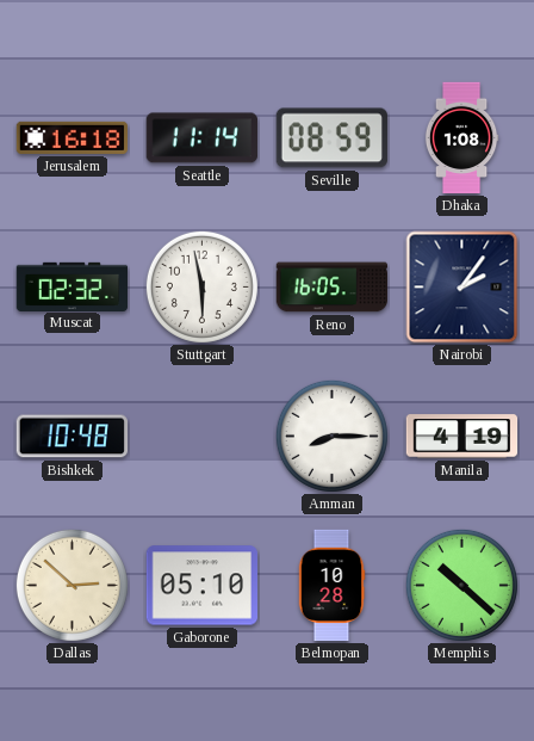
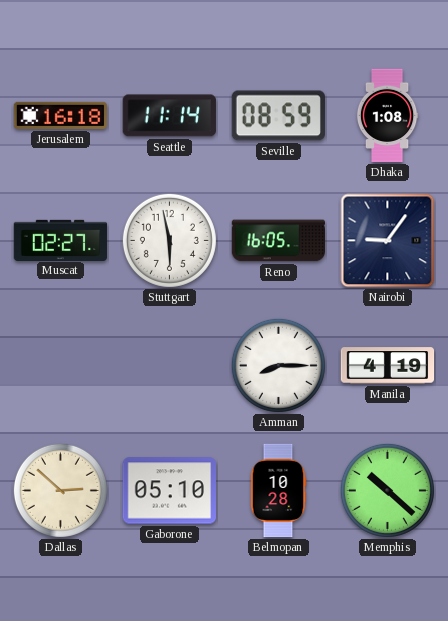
Muscat: 02:32 -> 02:27 (61, 240)
Nairobi: 2:06 -> 9:06 (388, 241)
Bishkek: 10:48 -> none (72, 437)
